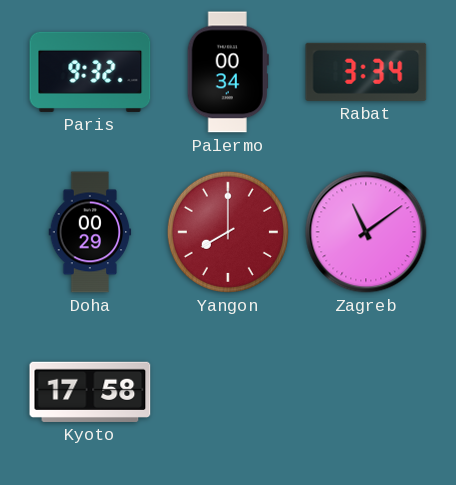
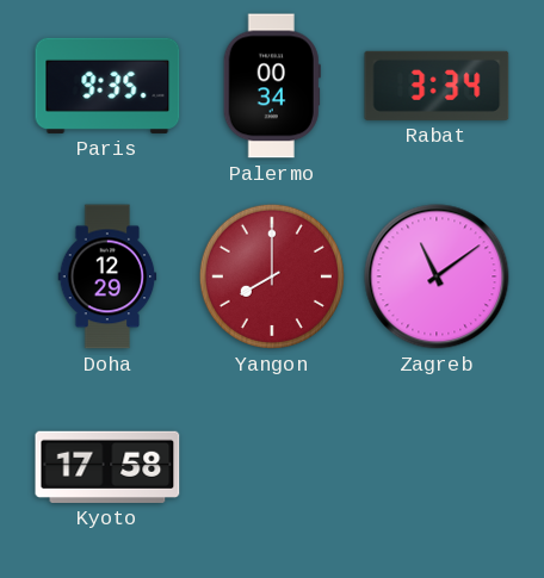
Paris: 9:32 -> 9:35 (107, 86)
Doha: 00:29 -> 12:29 (107, 276)
